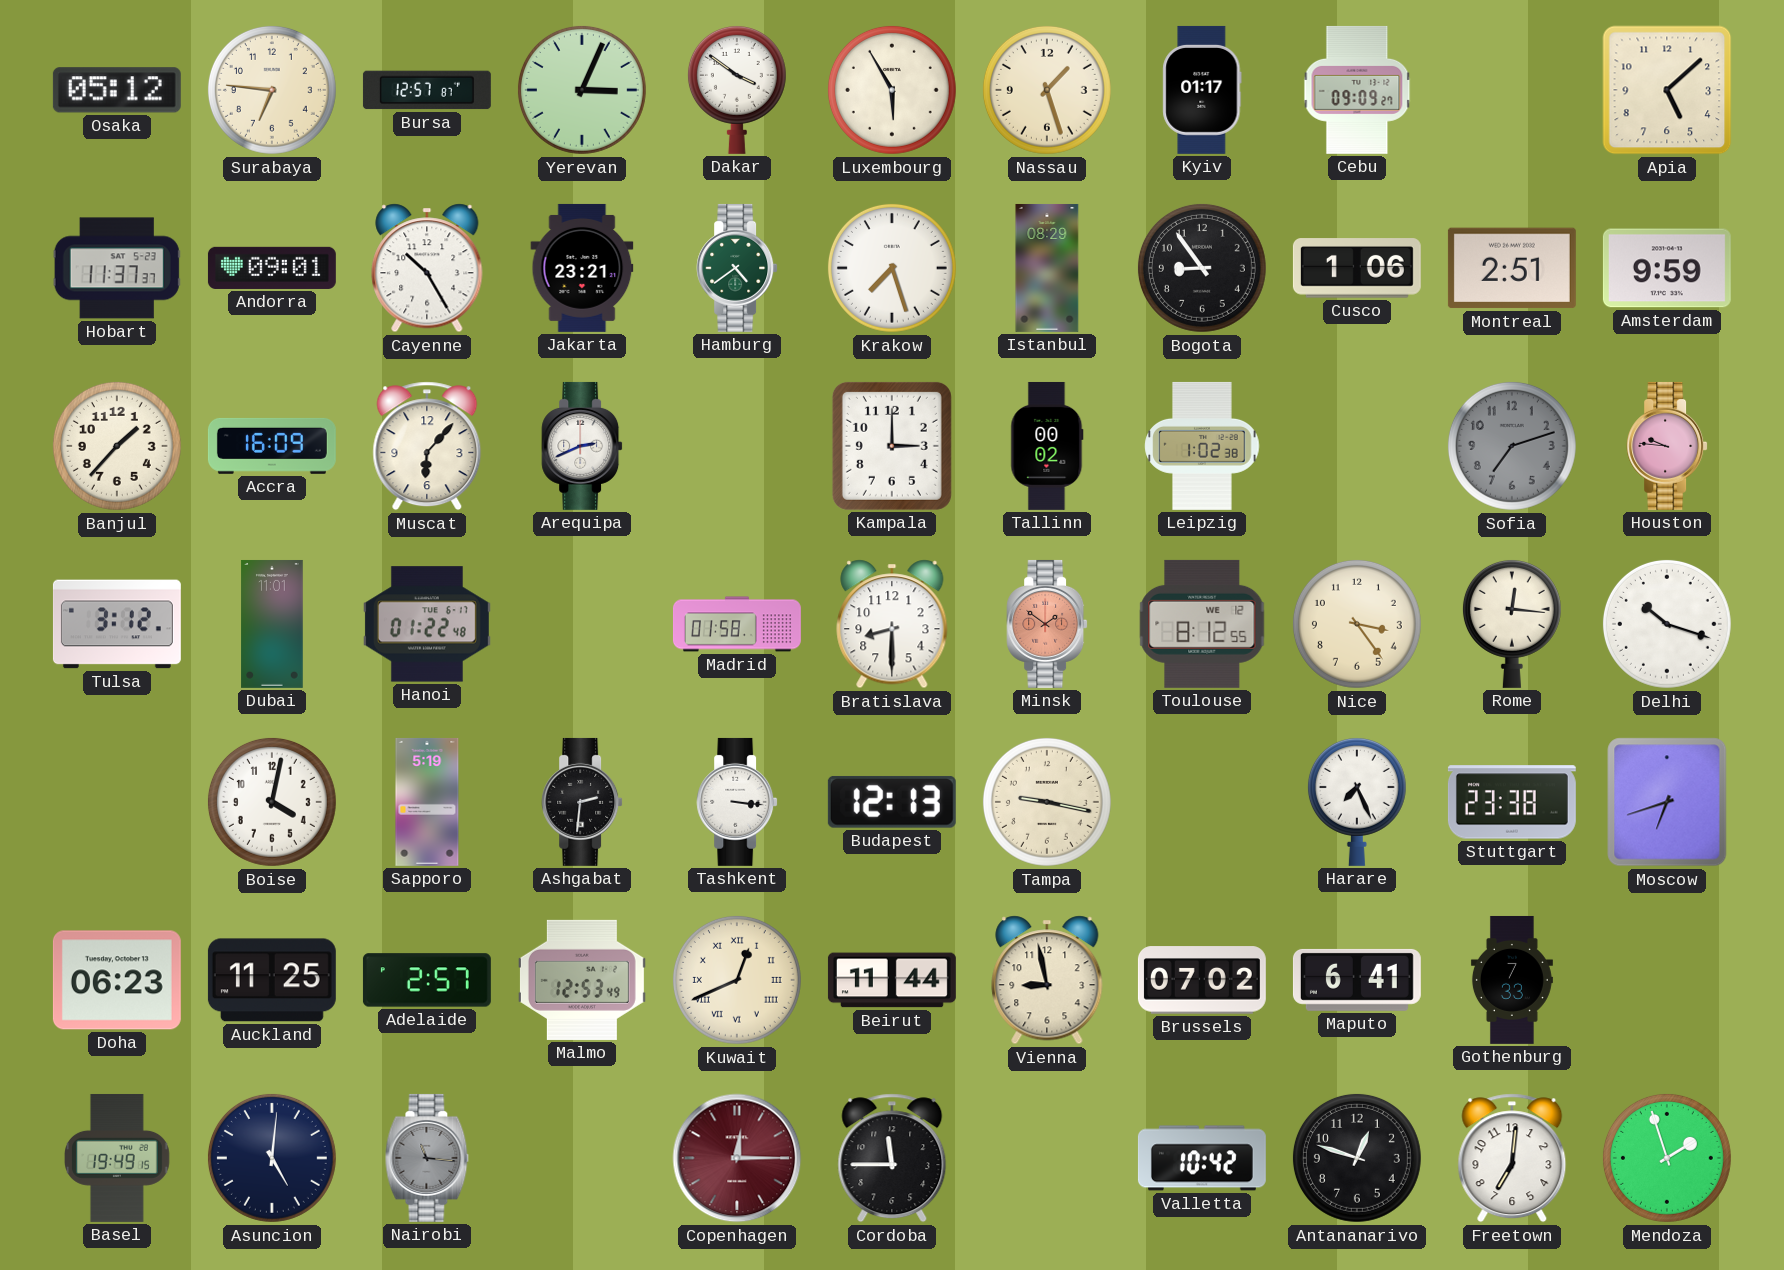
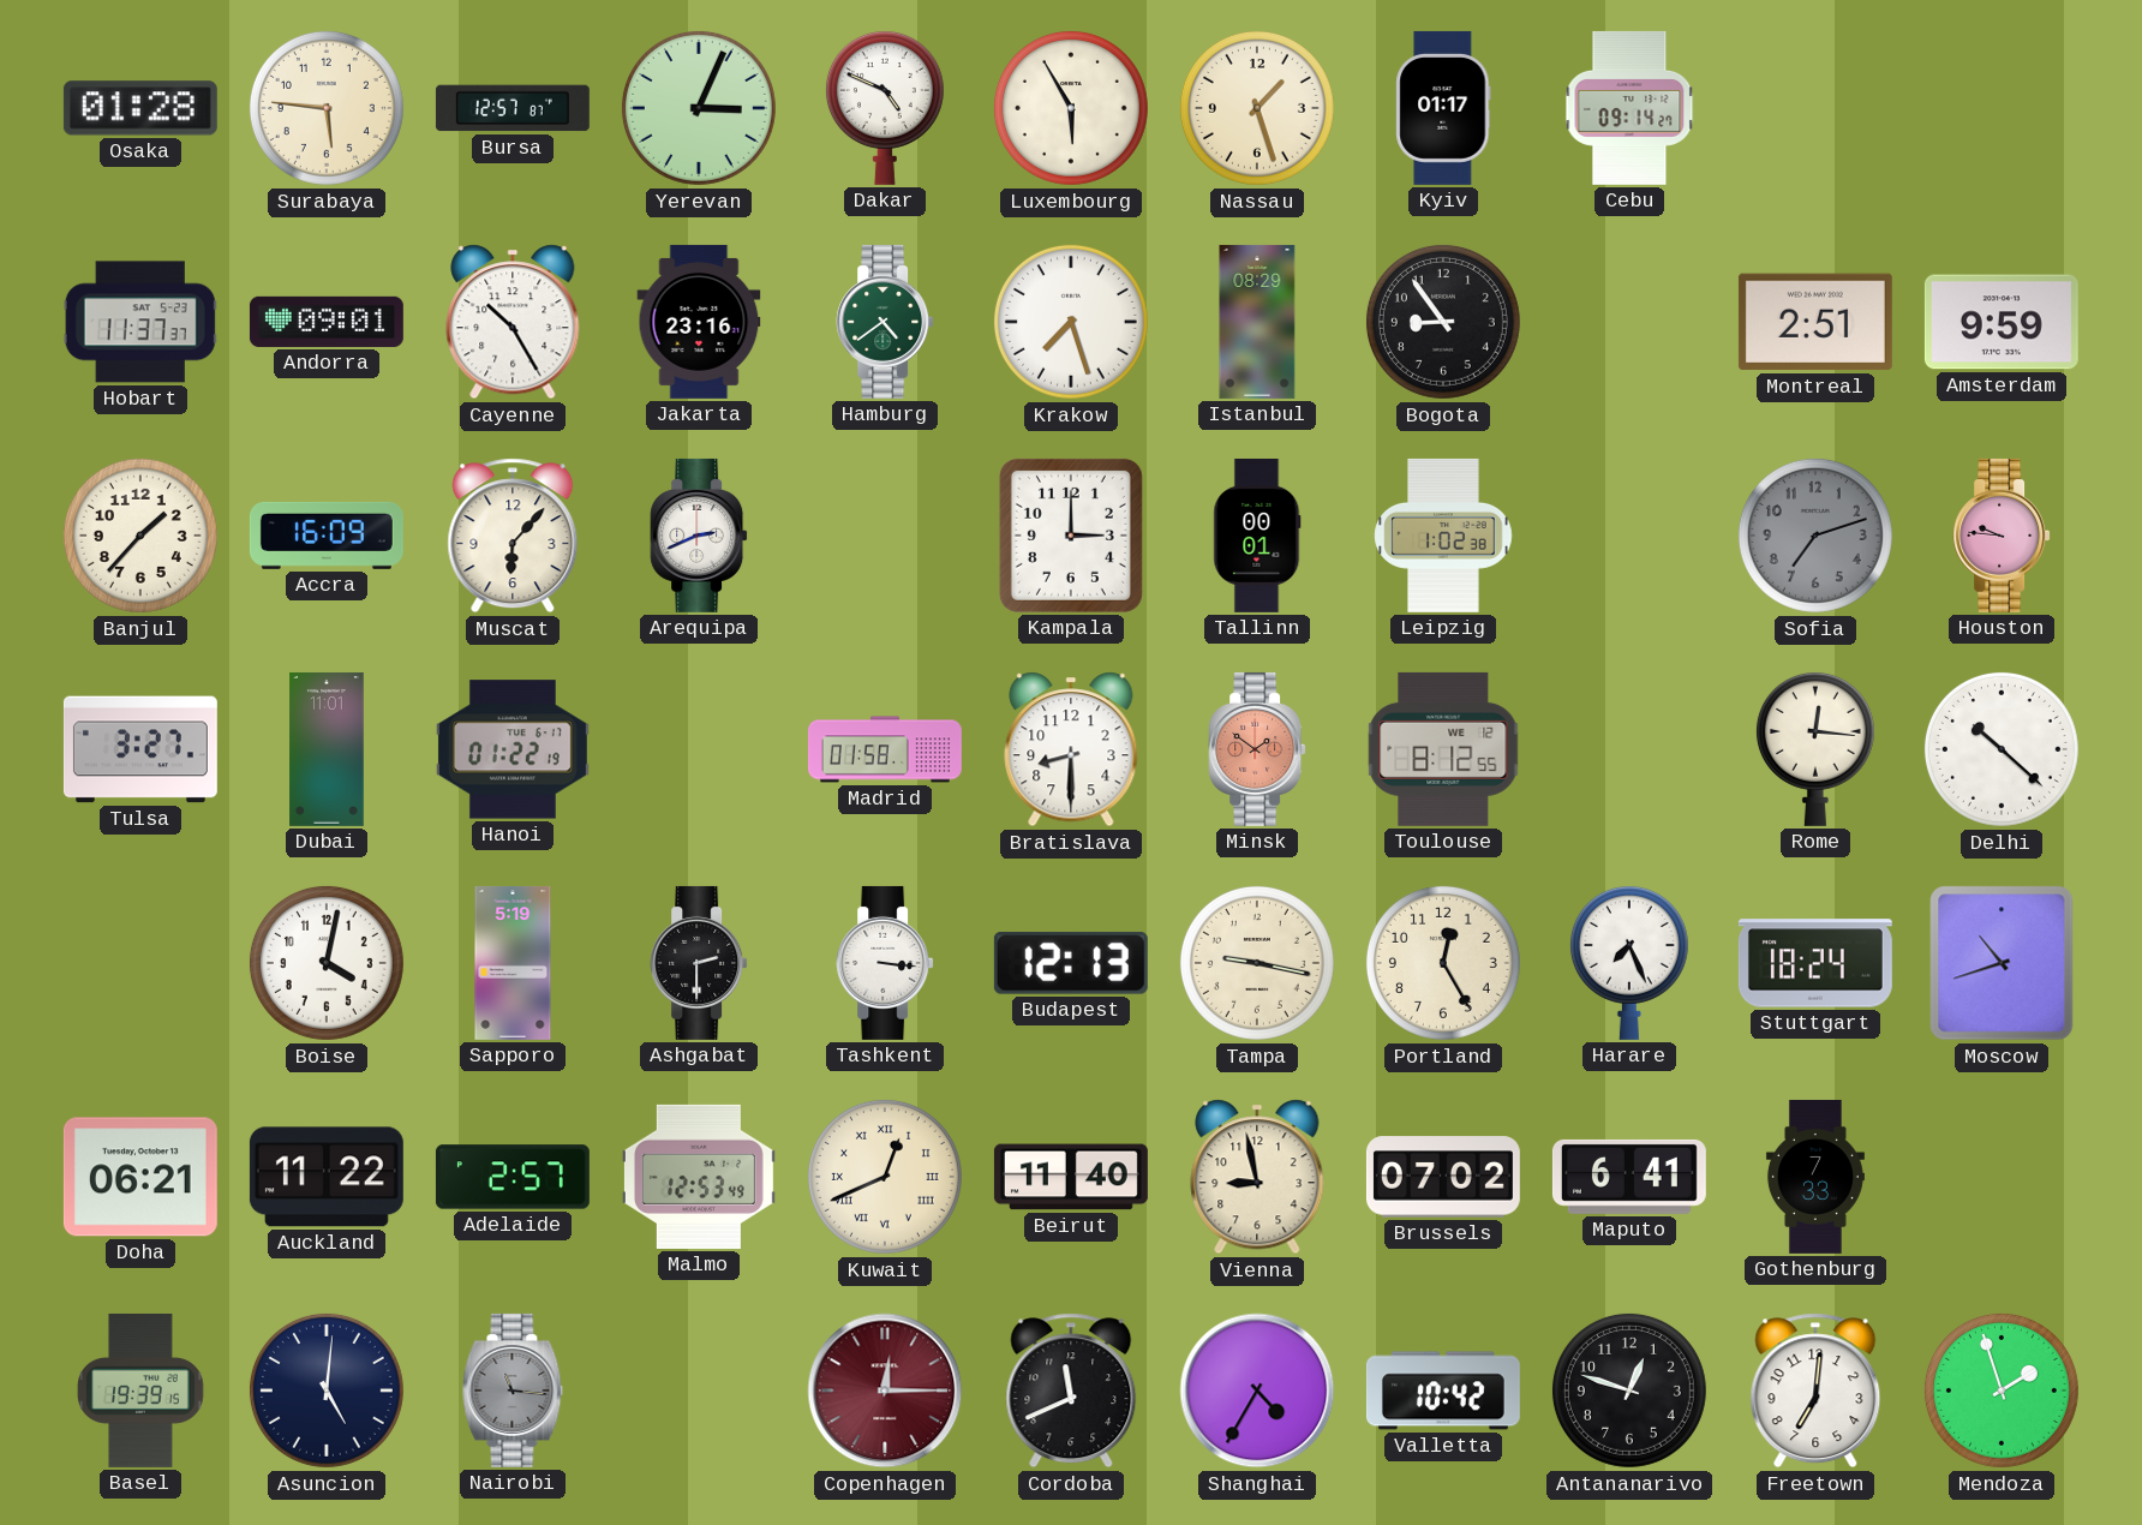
Osaka: 05:12 -> 01:28 (140, 108)
Surabaya: 6:46 -> 5:46 (327, 108)
Dakar: 3:51 -> 4:49 (885, 107)
Cebu: 09:09 -> 09:14 (1629, 108)
Apia: 5:08 -> none (1667, 90)
Jakarta: 23:21 -> 23:16 (699, 322)
Cusco: 1:06 -> none (1357, 268)
Tallinn: 00:02 -> 00:01 (1257, 536)
Tulsa: 3:12 -> 3:27 (140, 749)
Hanoi: 01:22:48 -> 01:22:19 (513, 749)
Nice: 3:24 -> none (1357, 624)
Delhi: 10:18 -> 10:22 (2002, 749)
Ashgabat: 2:31 -> 2:30 (699, 963)
Portland: none -> 12:25 (1443, 963)
Stuttgart: 23:38 -> 18:24 (1815, 963)
Moscow: 6:42 -> 10:42 (2002, 963)
Doha: 06:23 -> 06:21 (140, 1177)
Auckland: 11:25 -> 11:22 (327, 1177)
Beirut: 11:44 -> 11:40 (1071, 1177)
Basel: 19:49 -> 19:39 (142, 1391)
Cordoba: 11:45 -> 11:41 (1071, 1391)
Shanghai: none -> 4:35 (1257, 1391)
